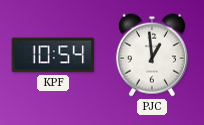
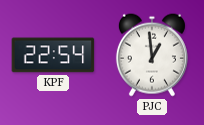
KPF: 10:54 -> 22:54 (53, 55)
